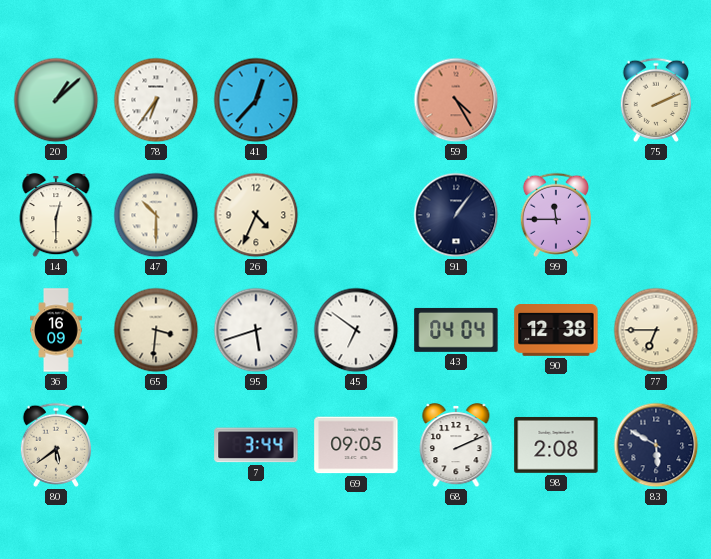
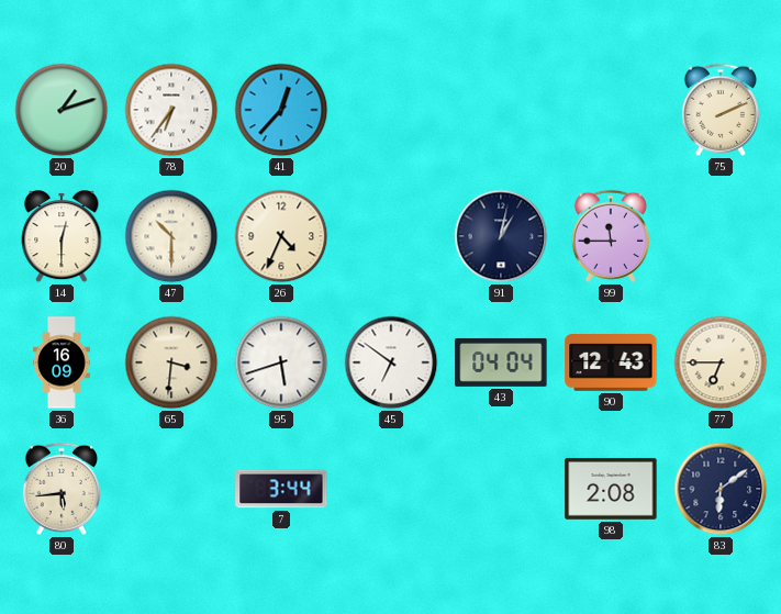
20: 1:08 -> 1:12 (62, 110)
59: 4:25 -> none (456, 100)
91: 1:06 -> 1:02 (501, 236)
90: 12:38 -> 12:43 (611, 364)
80: 5:39 -> 5:44 (60, 489)
69: 09:05 -> none (356, 445)
68: 2:11 -> none (456, 445)
83: 5:50 -> 6:09 (721, 489)
